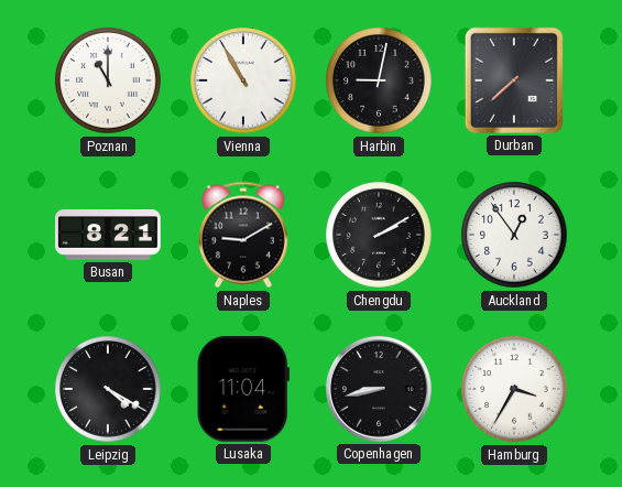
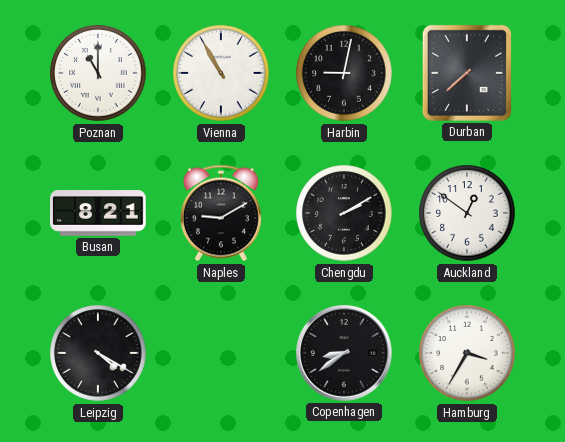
Auckland: 12:54 -> 12:51 (467, 213)
Lusaka: 11:04 -> none (243, 390)
Copenhagen: 8:43 -> 8:39 (344, 353)
